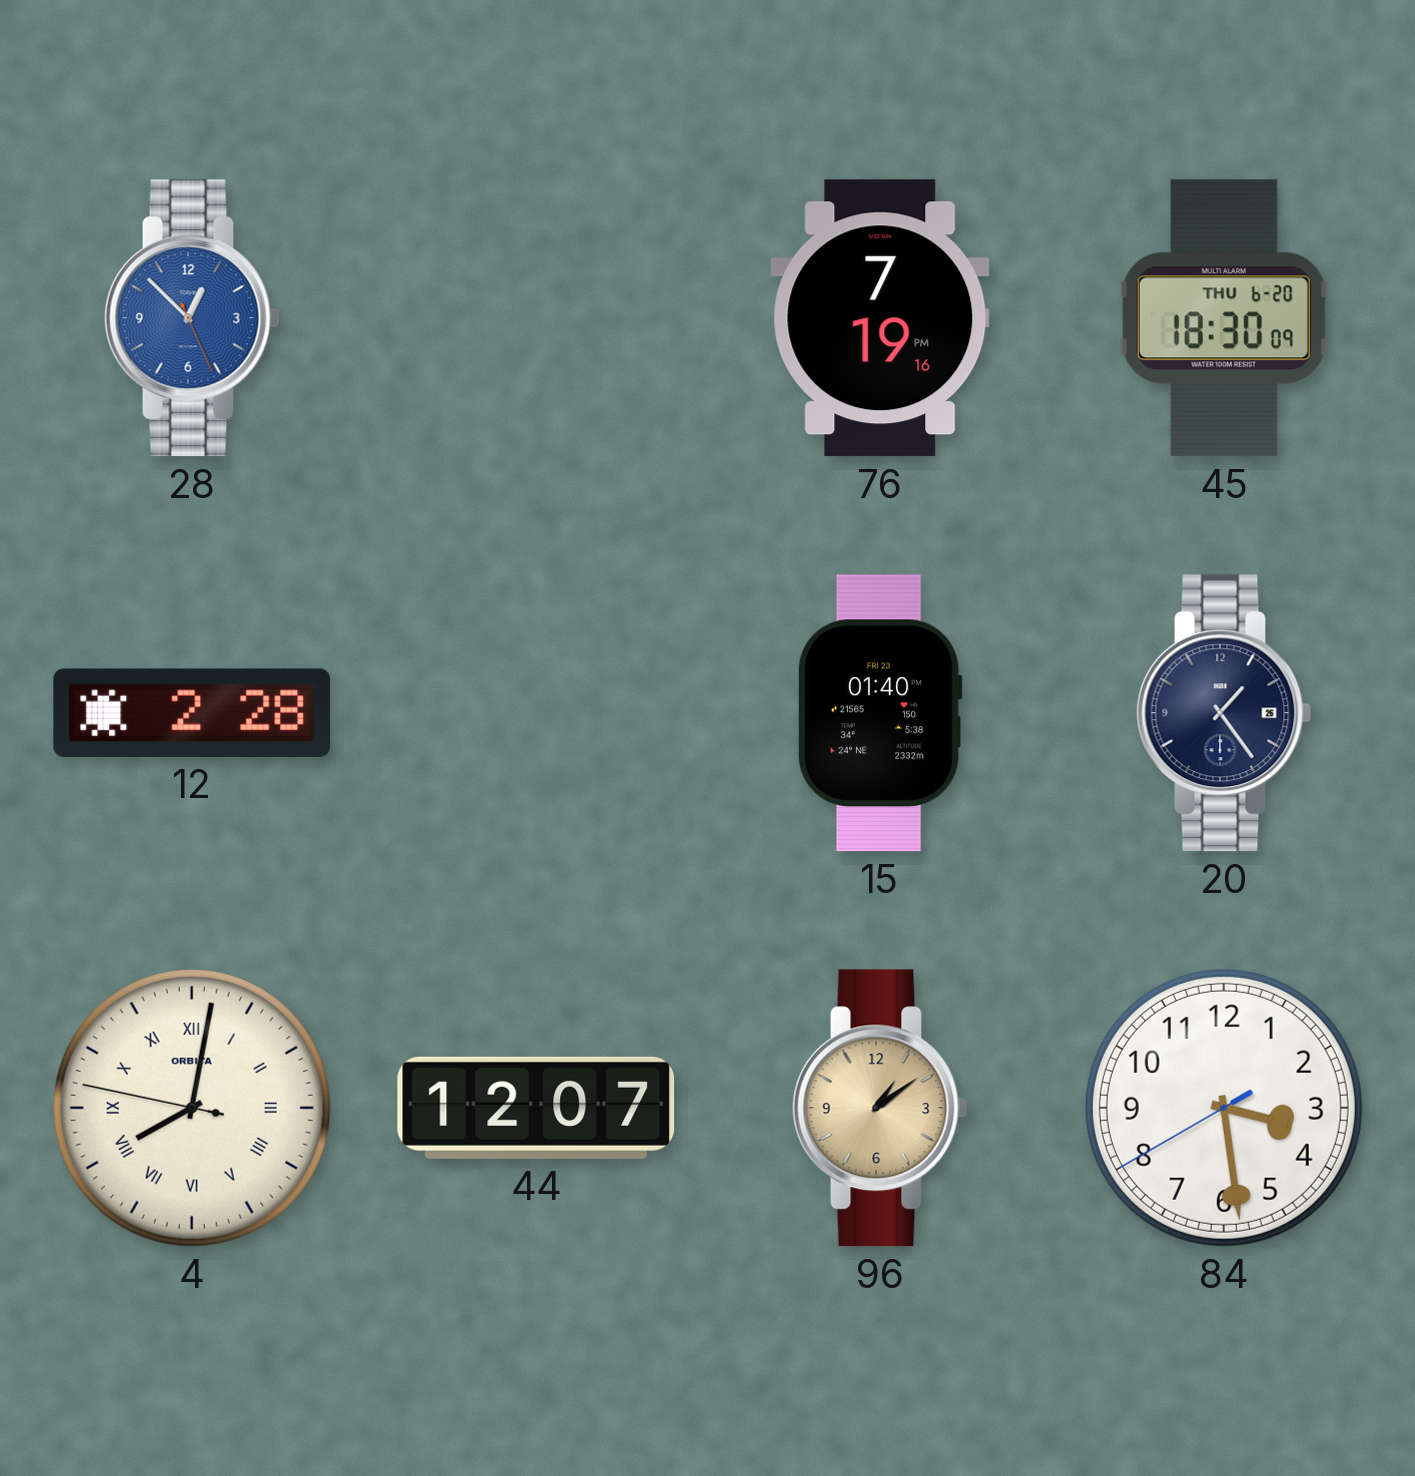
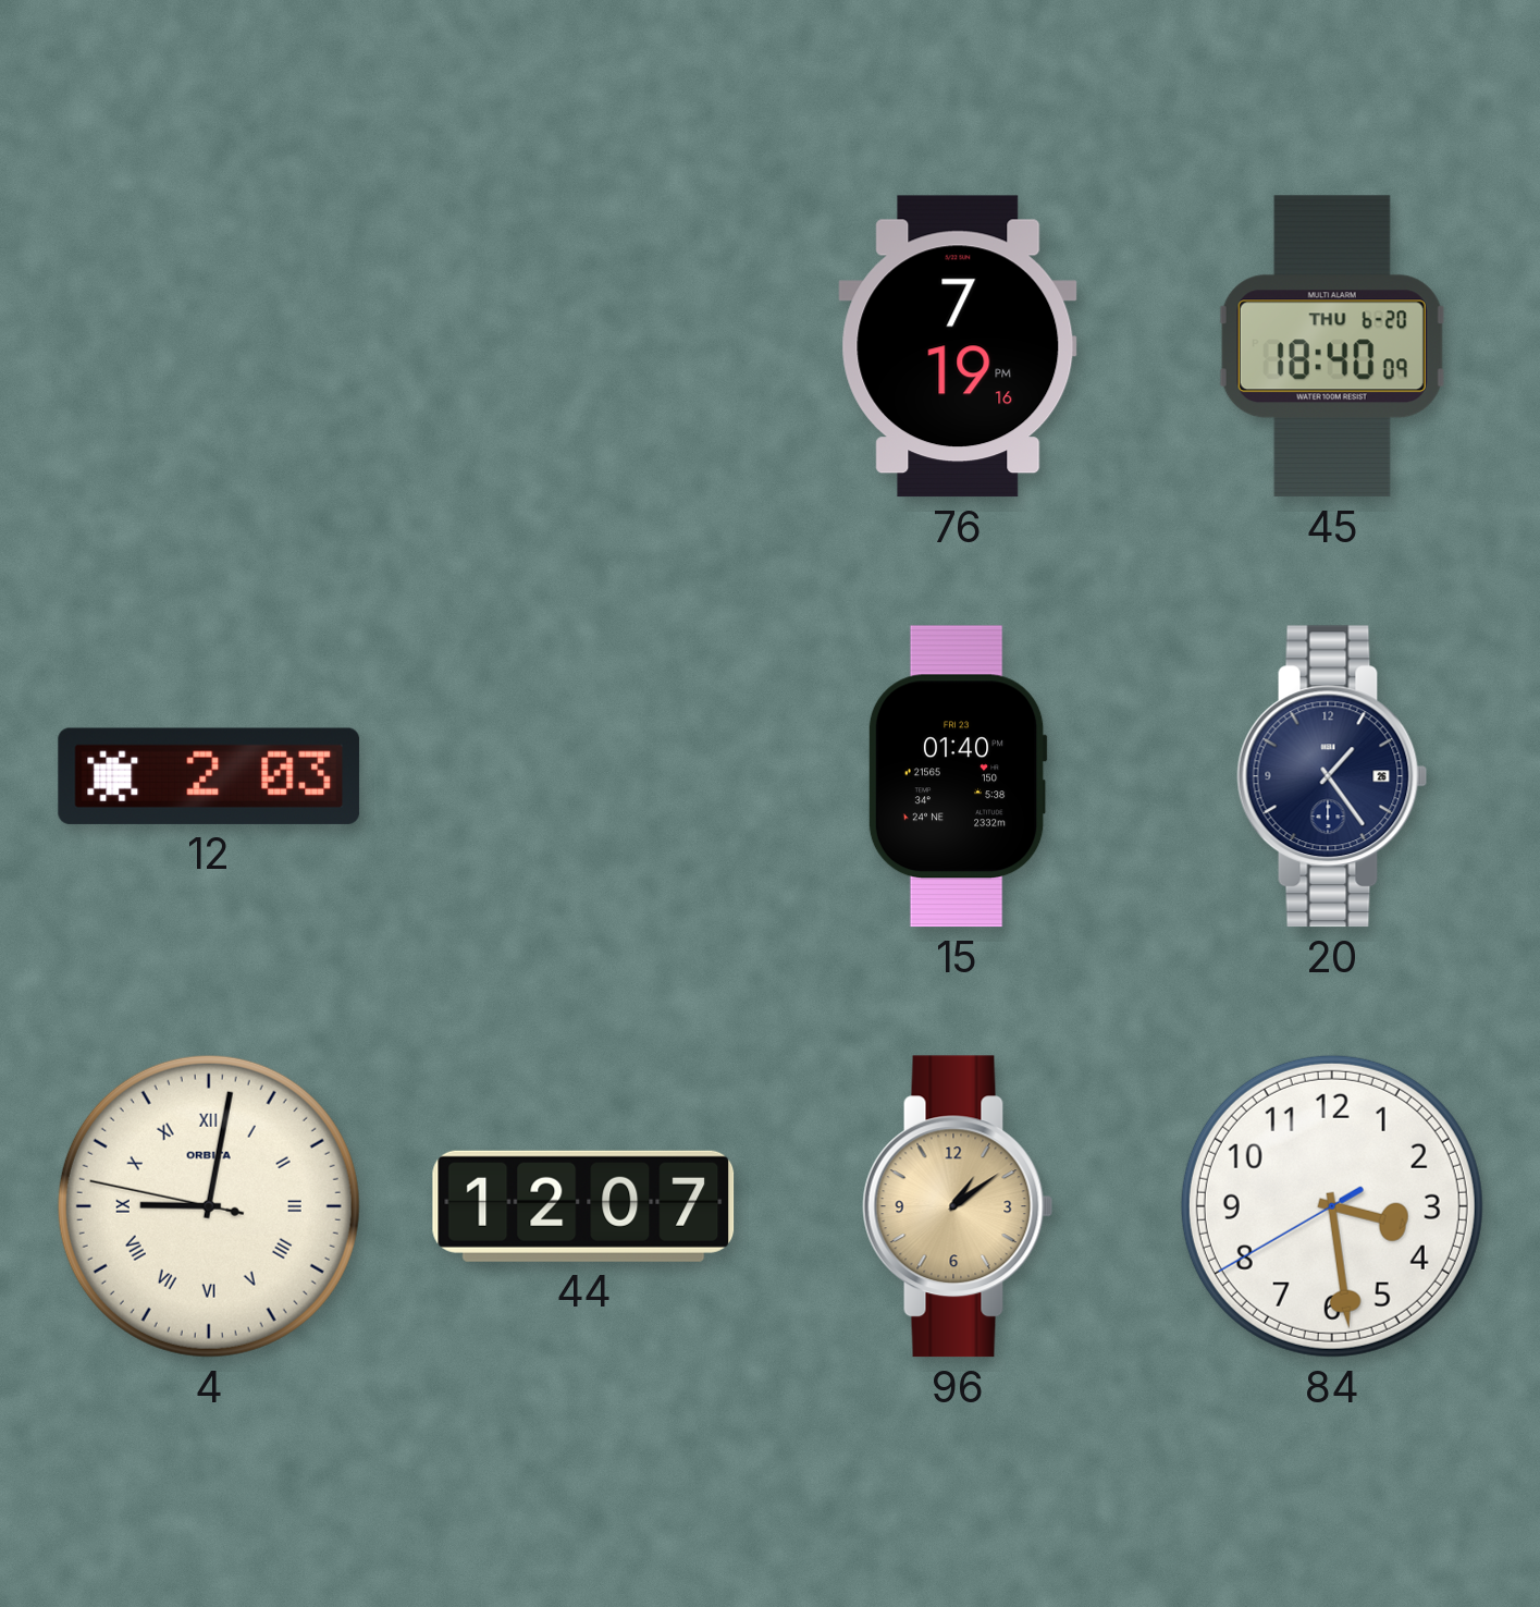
28: 12:52 -> none (192, 318)
45: 18:30 -> 18:40 (1332, 346)
12: 2:28 -> 2:03 (209, 776)
4: 8:01 -> 9:01 (209, 1206)
